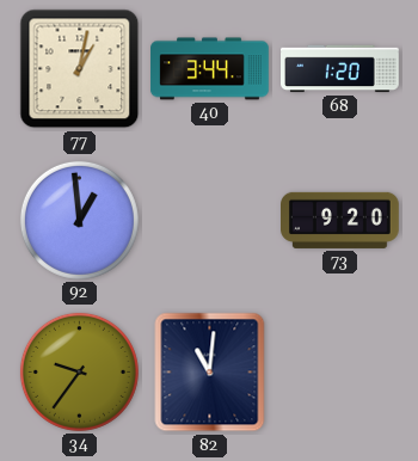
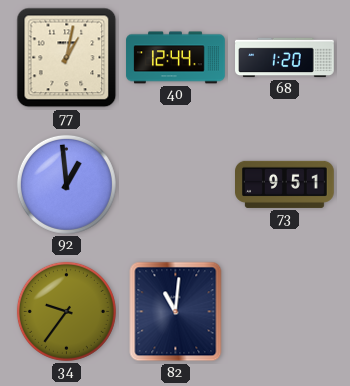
40: 3:44 -> 12:44 (176, 58)
73: 9:20 -> 9:51 (285, 184)
